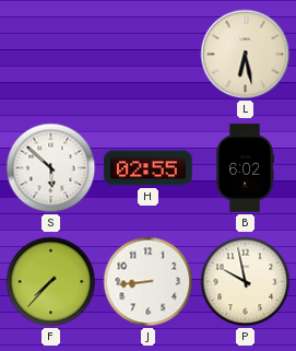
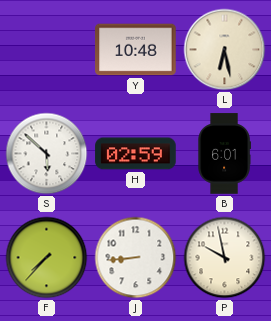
Y: none -> 10:48 (136, 50)
H: 02:55 -> 02:59 (136, 154)
B: 6:02 -> 6:01 (224, 154)
